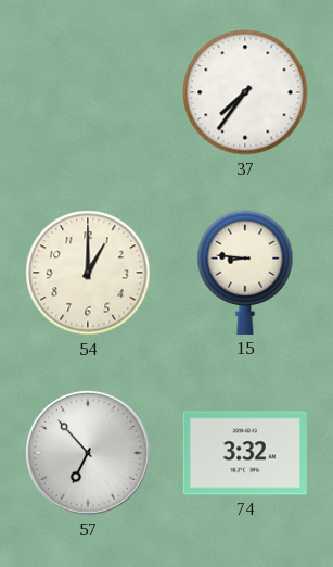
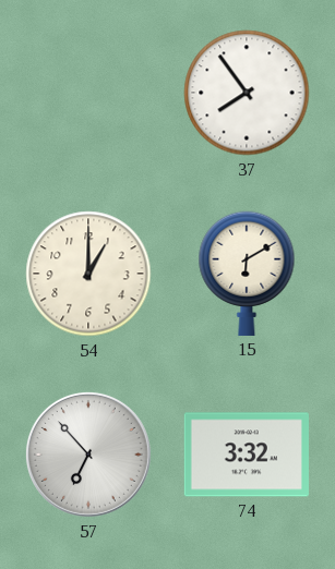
37: 7:36 -> 7:54 (247, 93)
15: 8:46 -> 6:10 (247, 274)
